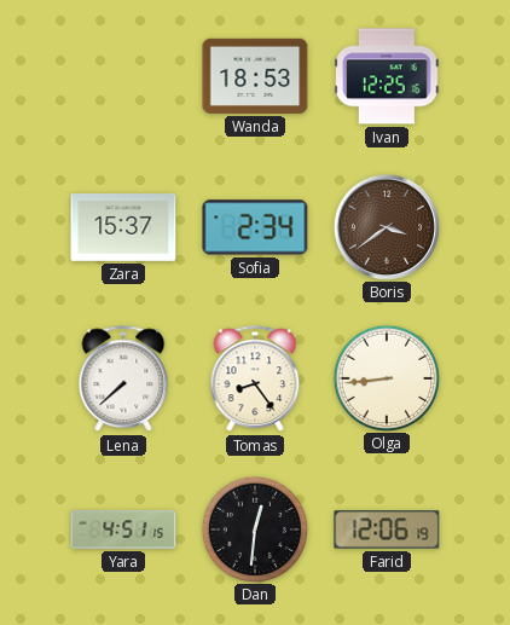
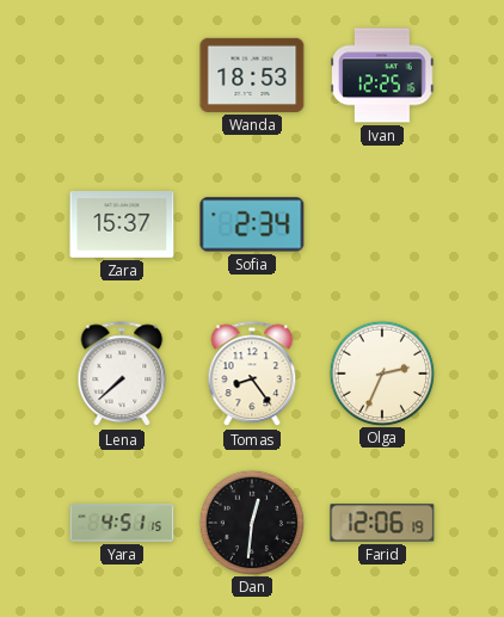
Boris: 3:39 -> none (386, 226)
Olga: 8:44 -> 2:34 (381, 372)
